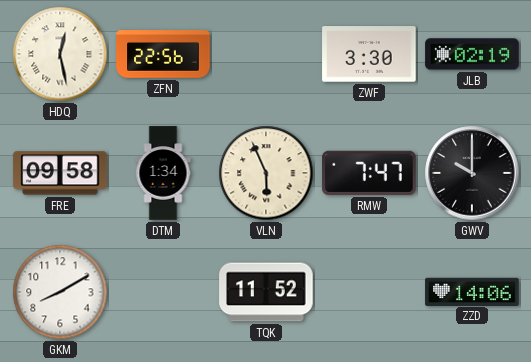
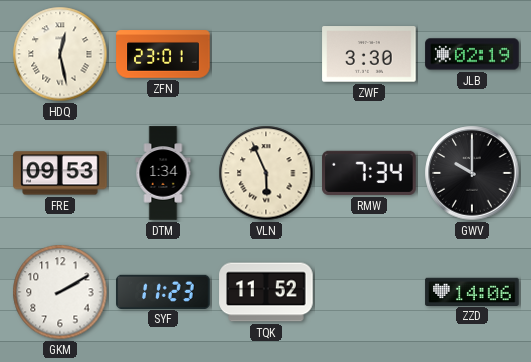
ZFN: 22:56 -> 23:01 (163, 54)
FRE: 09:58 -> 09:53 (60, 173)
RMW: 7:47 -> 7:34 (369, 173)
GKM: 8:10 -> 2:10 (60, 292)
SYF: none -> 11:23 (163, 291)
